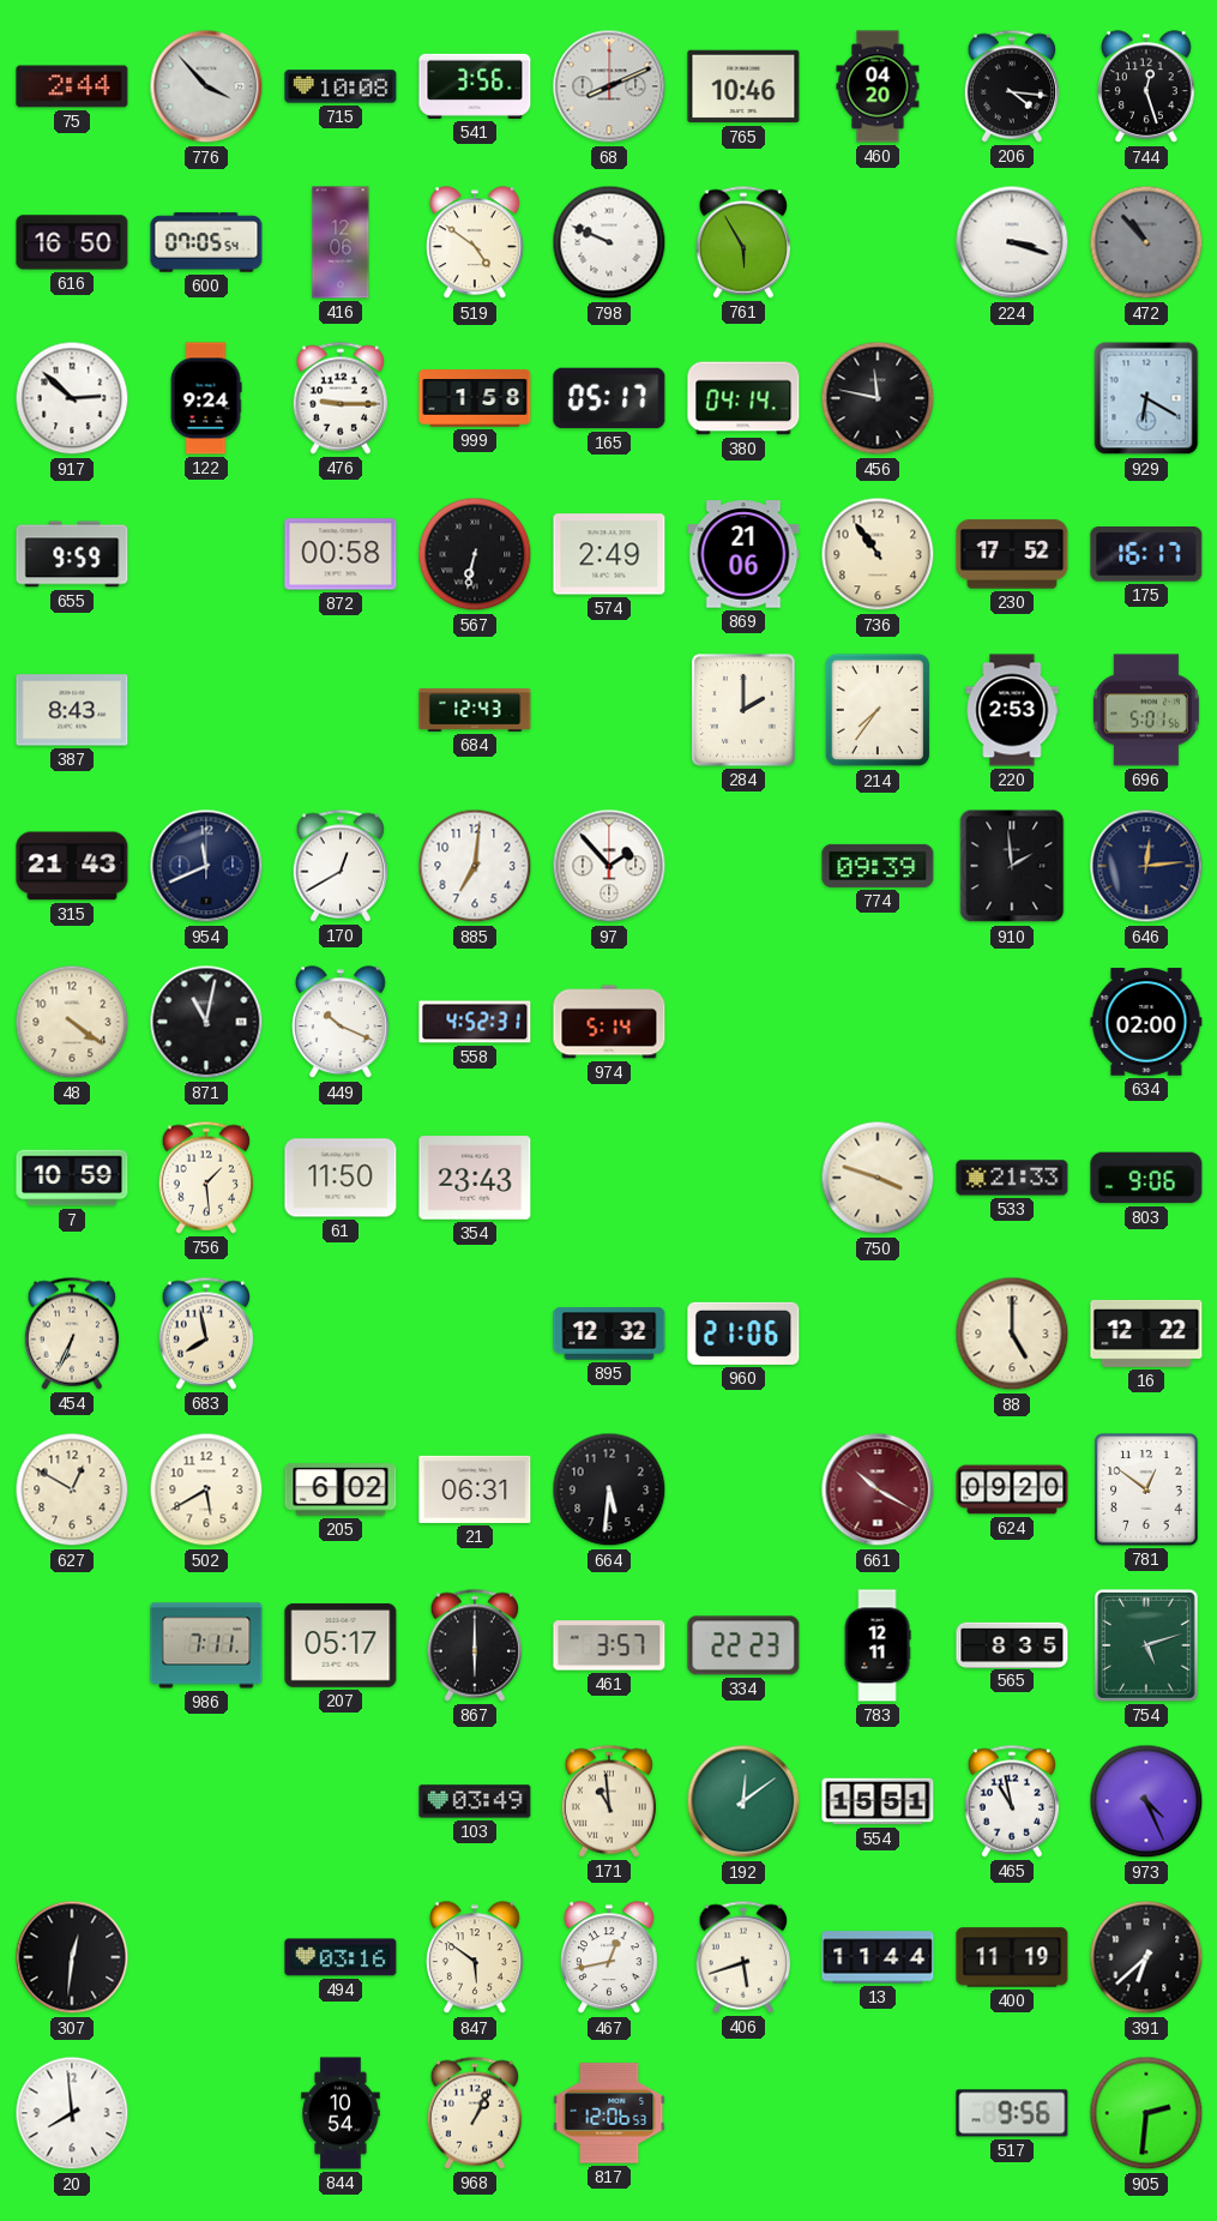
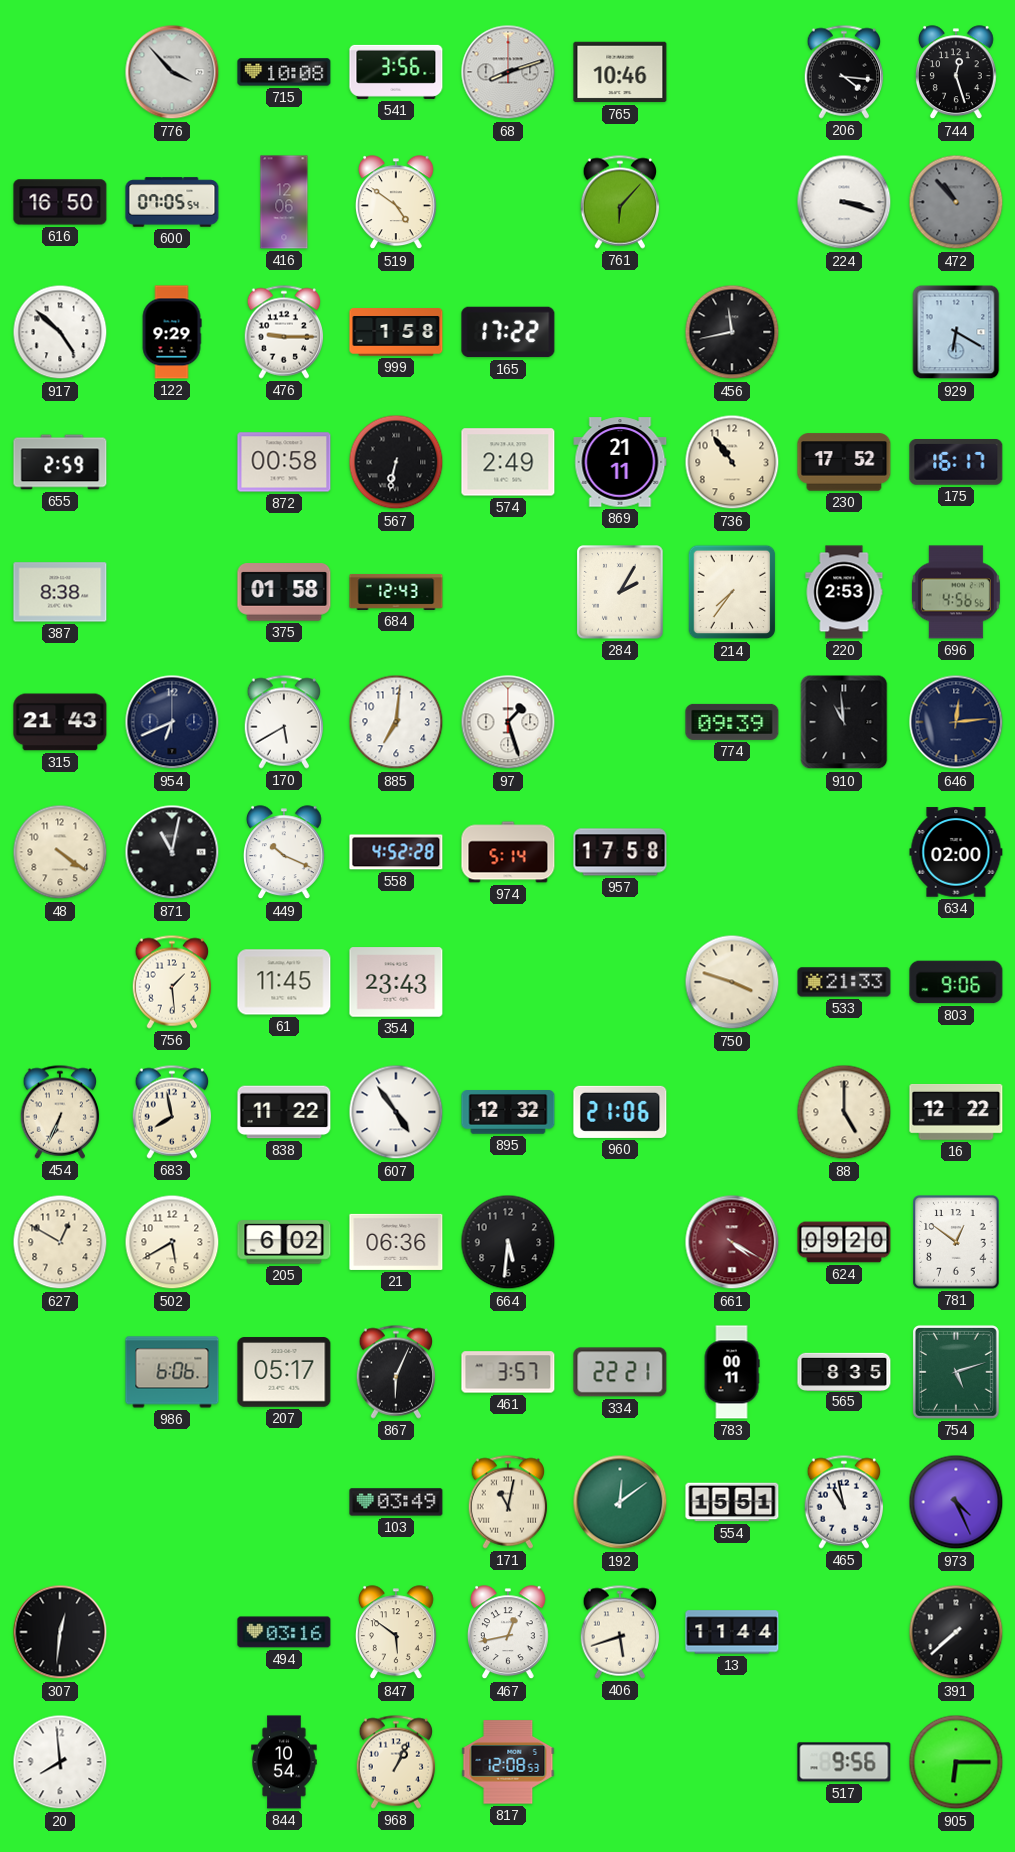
75: 2:44 -> none (72, 86)
68: 8:11 -> 8:12 (508, 72)
460: 04:20 -> none (878, 86)
798: 9:49 -> none (609, 242)
761: 5:55 -> 6:07 (620, 202)
917: 2:52 -> 4:52 (60, 332)
122: 9:24 -> 9:29 (172, 332)
165: 05:17 -> 17:22 (508, 332)
380: 04:14 -> none (743, 398)
456: 11:47 -> 11:43 (732, 332)
655: 9:59 -> 2:59 (60, 462)
869: 21:06 -> 21:11 (620, 462)
387: 8:43 -> 8:38 (60, 592)
375: none -> 01:58 (284, 592)
284: 2:00 -> 2:05 (620, 592)
696: 5:01 -> 4:56 (956, 592)
954: 11:41 -> 6:41 (172, 722)
170: 12:40 -> 5:40 (284, 722)
97: 1:53 -> 1:27 (508, 722)
910: 1:59 -> 10:59 (844, 722)
558: 4:52:31 -> 4:52:28 (396, 852)
957: none -> 17:58 (620, 852)
7: 10:59 -> none (72, 1178)
61: 11:50 -> 11:45 (284, 982)
838: none -> 11:22 (284, 1112)
607: none -> 4:54 (396, 1112)
21: 06:31 -> 06:36 (396, 1242)
661: 10:20 -> 4:20 (732, 1242)
986: 7:11 -> 6:06 (172, 1372)
867: 6:00 -> 6:04 (396, 1372)
334: 22:23 -> 22:21 (620, 1372)
783: 12:11 -> 00:11 (732, 1372)
171: 10:59 -> 11:02 (508, 1502)
400: 11:19 -> none (1012, 1957)
391: 6:38 -> 7:38 (956, 1632)
817: 12:06 -> 12:08 (508, 1762)
905: 2:31 -> 6:15 (956, 1762)
